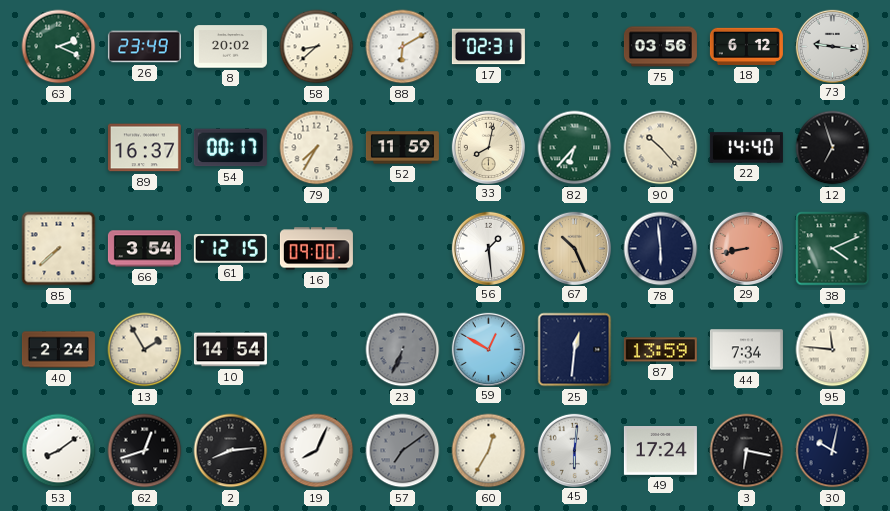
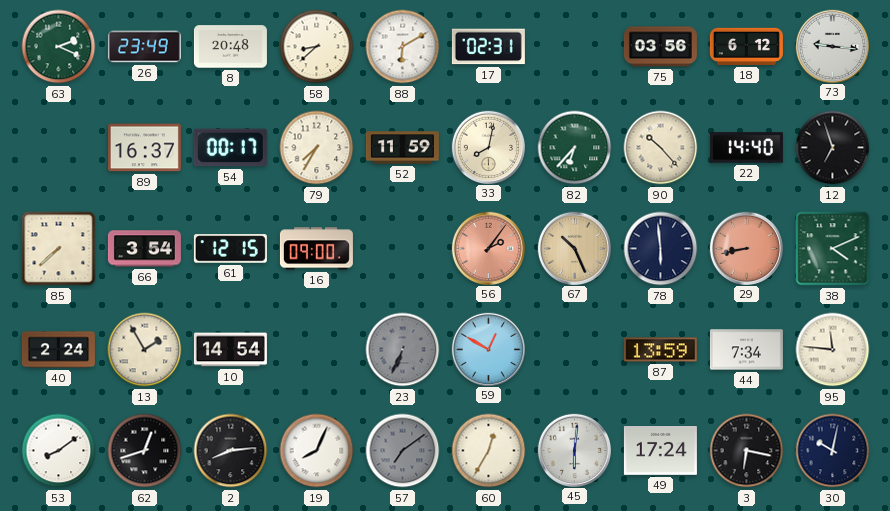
8: 20:02 -> 20:48 (230, 47)
56: 1:29 -> 2:06 (488, 248)
56 dial: white -> salmon (488, 248)
25: 12:31 -> none (575, 350)
